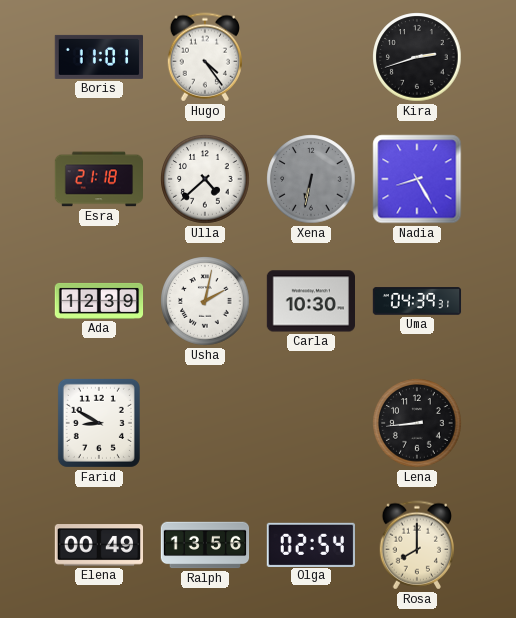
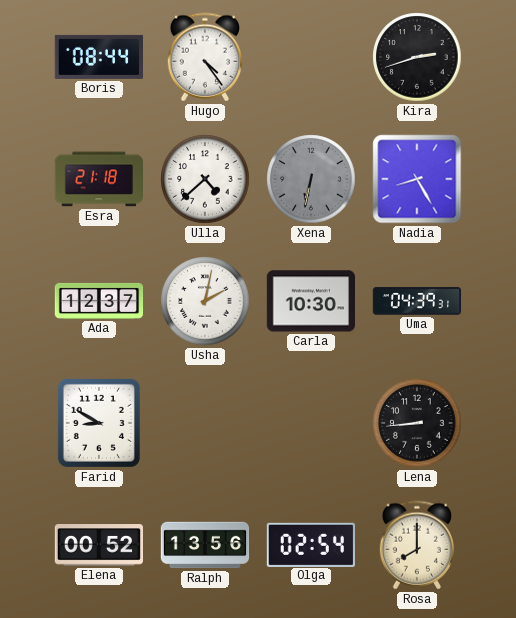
Boris: 11:01 -> 08:44 (98, 57)
Ada: 12:39 -> 12:37 (99, 301)
Elena: 00:49 -> 00:52 (99, 545)
